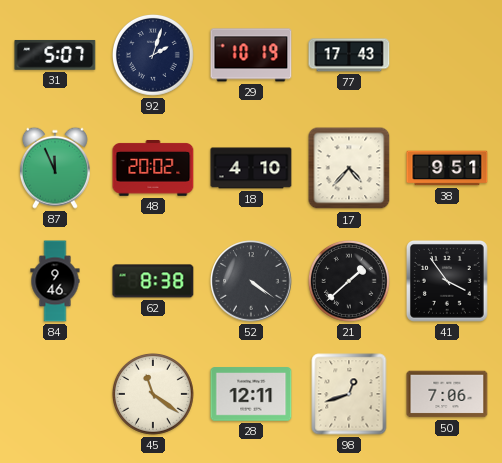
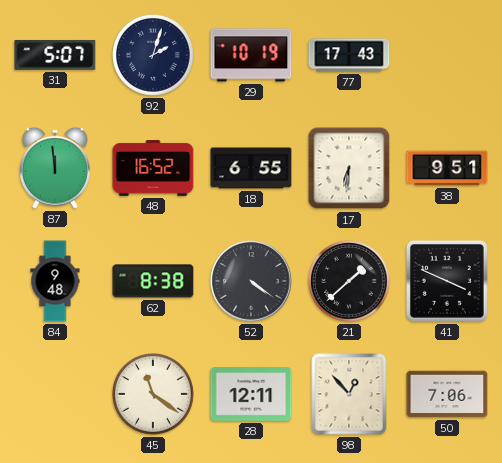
87: 11:56 -> 11:59 (55, 168)
48: 20:02 -> 16:52 (153, 169)
18: 4:10 -> 6:55 (251, 168)
17: 4:37 -> 6:31 (349, 168)
84: 9:46 -> 9:48 (55, 281)
41: 3:54 -> 3:49 (448, 282)
98: 12:42 -> 12:53 (349, 394)
